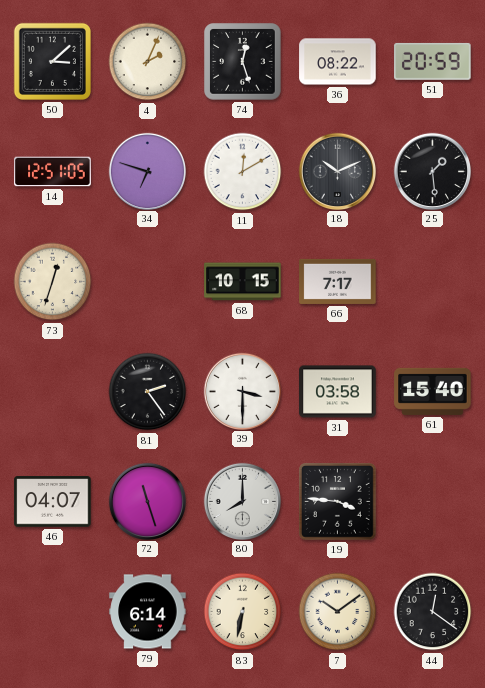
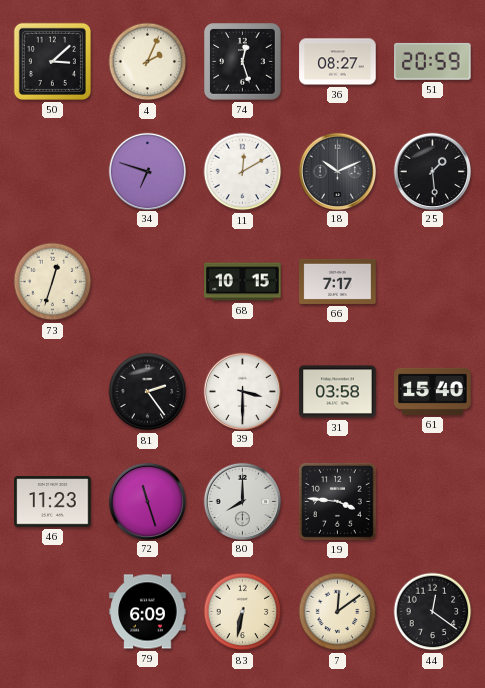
36: 08:22 -> 08:27 (338, 62)
14: 12:51 -> none (53, 172)
46: 04:07 -> 11:23 (53, 502)
79: 6:14 -> 6:09 (148, 612)
7: 10:09 -> 12:09 (338, 612)
